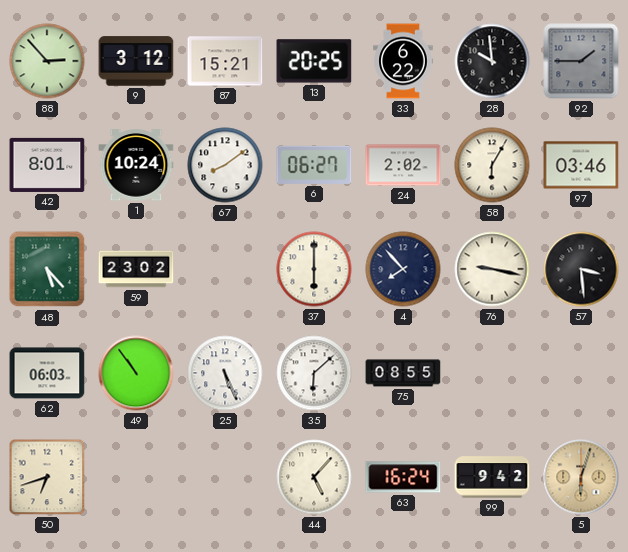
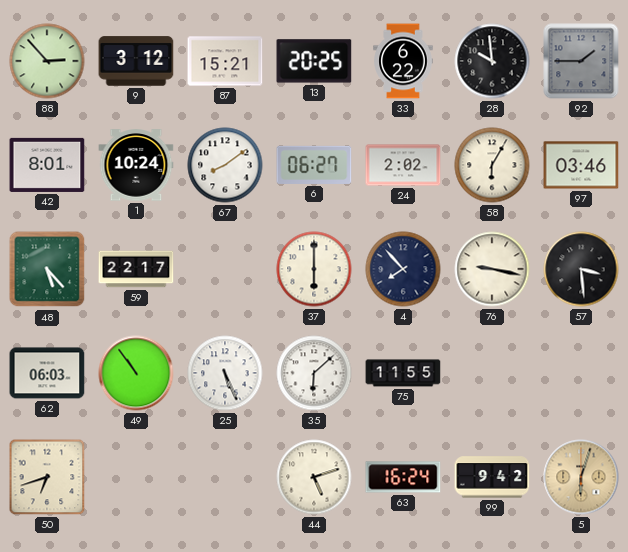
59: 23:02 -> 22:17 (136, 269)
75: 08:55 -> 11:55 (403, 373)
44: 5:07 -> 5:12 (314, 477)
